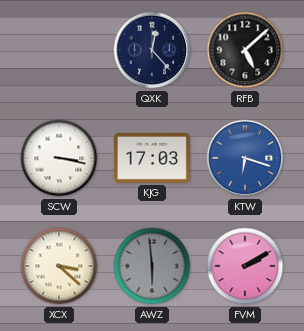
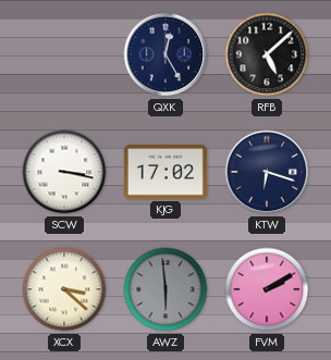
QXK: 12:23 -> 12:25 (165, 54)
KJG: 17:03 -> 17:02 (165, 172)
KTW dial: blue -> navy (267, 172)
